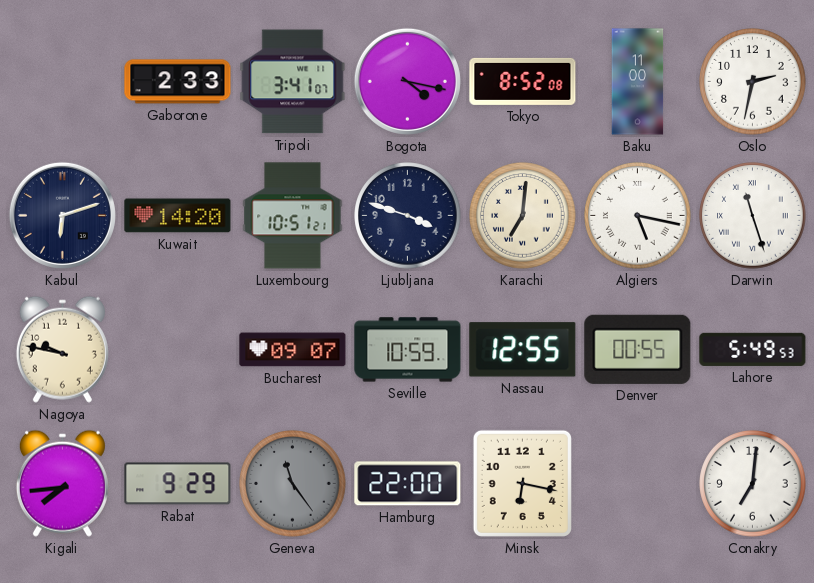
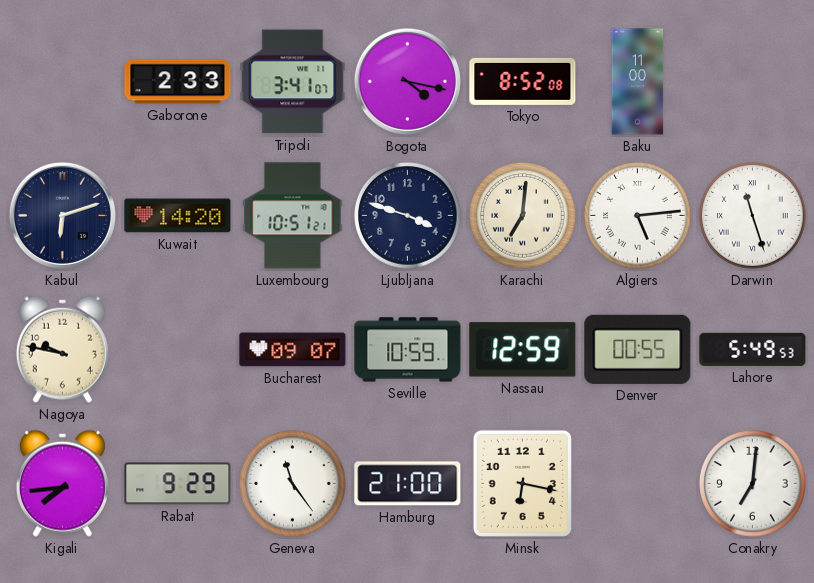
Oslo: 2:32 -> none (753, 82)
Algiers: 5:17 -> 5:14 (638, 216)
Nassau: 12:55 -> 12:59 (523, 350)
Geneva dial: grey -> white (293, 484)
Hamburg: 22:00 -> 21:00 (408, 484)
